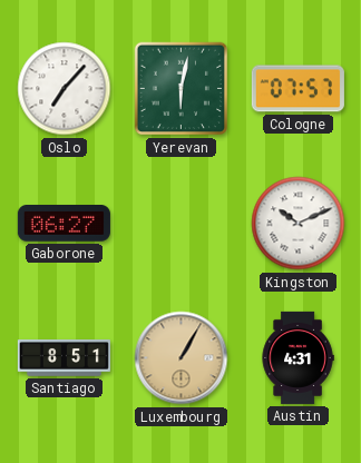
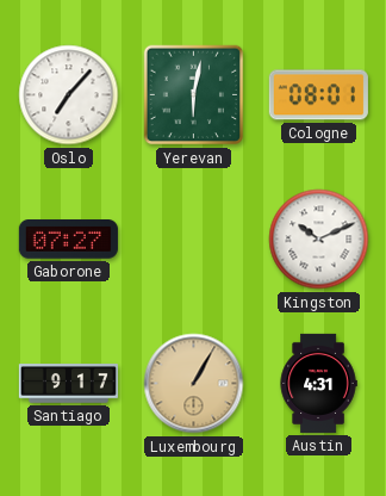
Cologne: 07:57 -> 08:01 (318, 95)
Gaborone: 06:27 -> 07:27 (68, 240)
Santiago: 8:51 -> 9:17 (68, 384)
